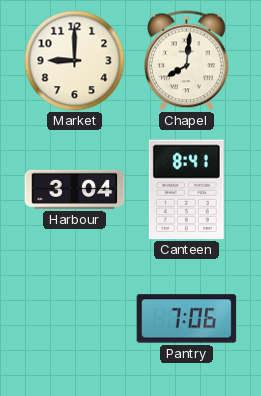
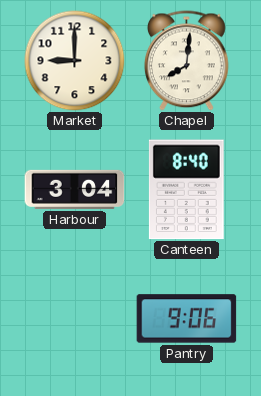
Canteen: 8:41 -> 8:40 (186, 190)
Pantry: 7:06 -> 9:06 (187, 319)
